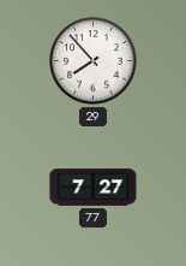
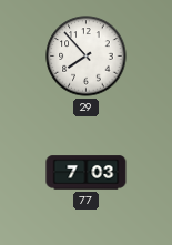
77: 7:27 -> 7:03 (87, 173)
